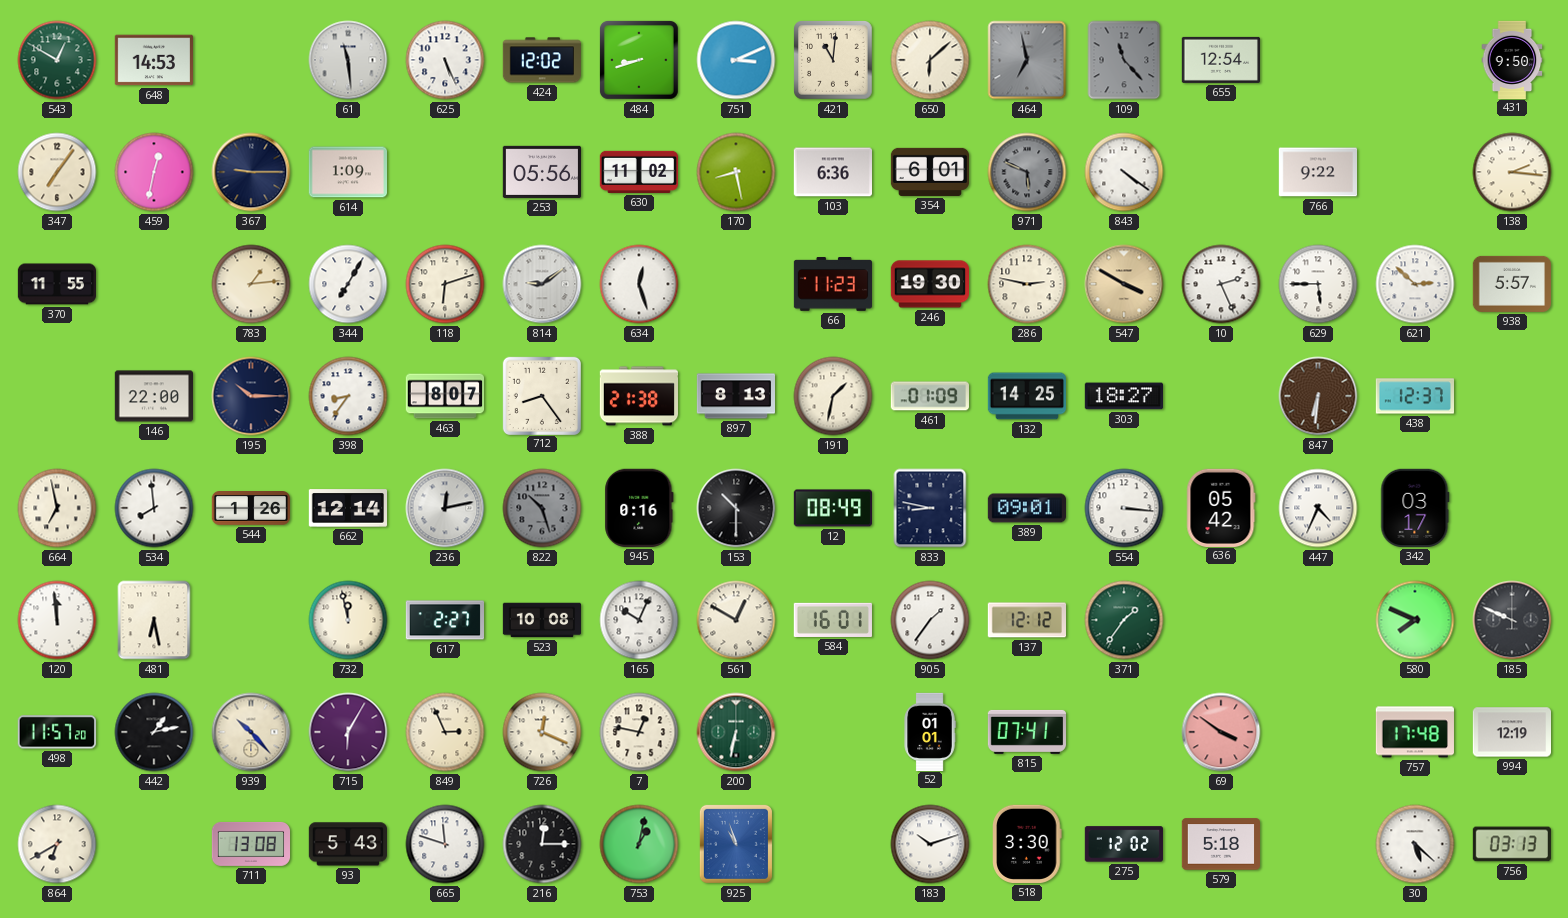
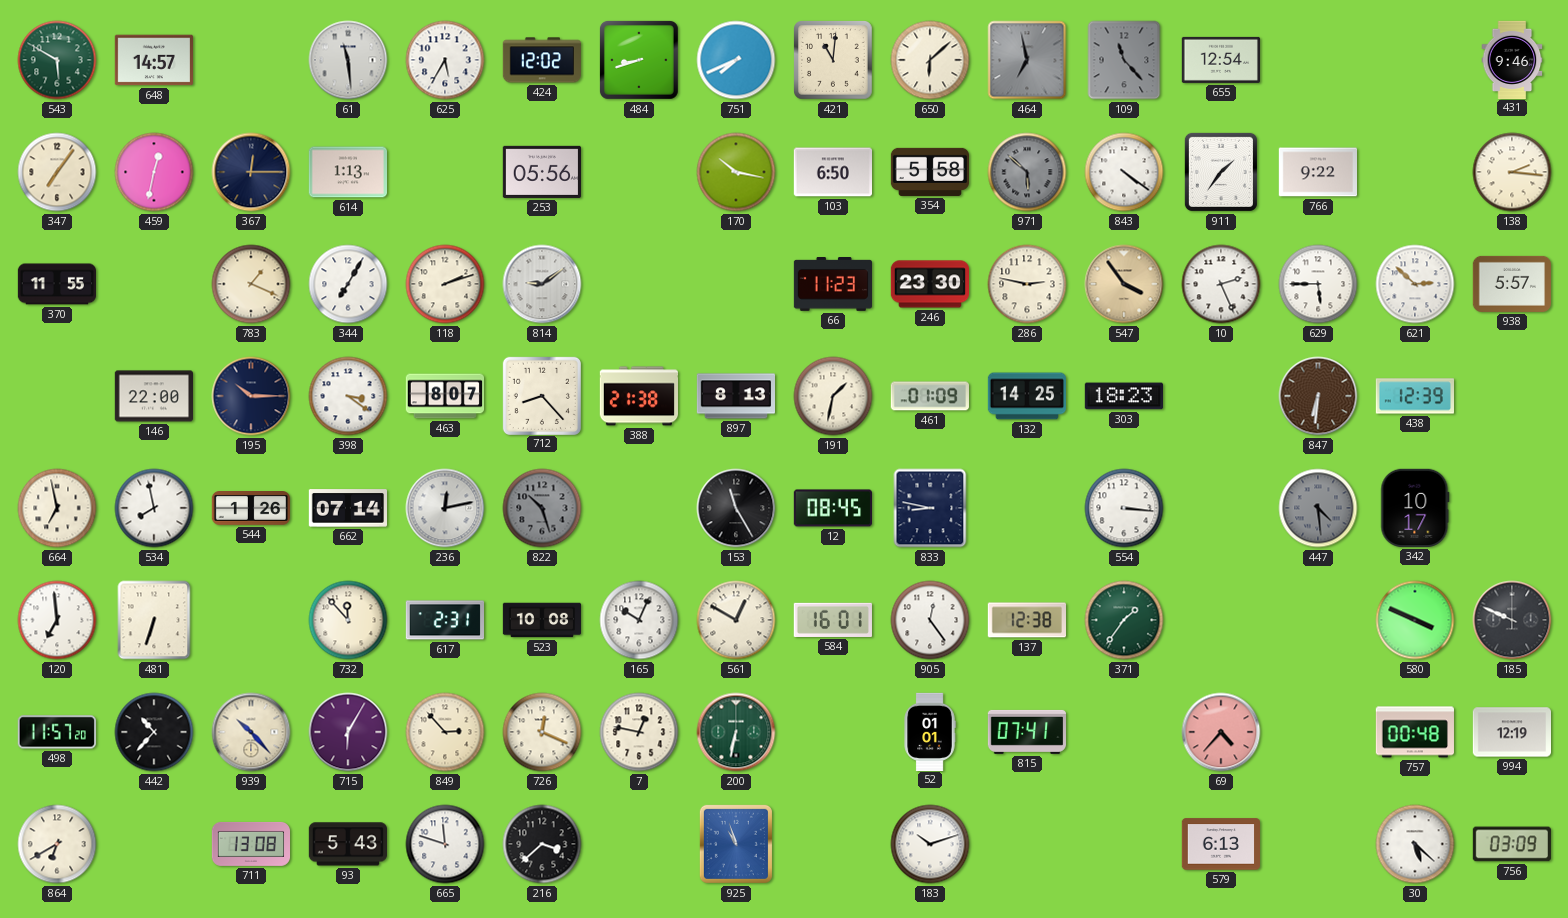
543: 12:50 -> 5:50 (57, 60)
648: 14:53 -> 14:57 (153, 60)
625: 5:26 -> 5:35 (445, 60)
751: 3:11 -> 7:41 (736, 60)
431: 9:50 -> 9:46 (1512, 59)
367: 9:15 -> 12:15 (251, 172)
614: 1:09 -> 1:13 (347, 172)
630: 11:02 -> none (638, 172)
170: 8:28 -> 10:17 (736, 172)
103: 6:36 -> 6:50 (832, 172)
354: 6:01 -> 5:58 (929, 172)
971: 5:49 -> 5:52 (1027, 172)
911: none -> 1:36 (1221, 172)
783: 1:14 -> 1:19 (251, 284)
118: 6:12 -> 2:12 (445, 284)
634: 12:27 -> none (639, 284)
246: 19:30 -> 23:30 (929, 284)
547: 3:50 -> 3:54 (1124, 284)
398: 8:36 -> 3:21 (348, 396)
712: 8:24 -> 8:23 (541, 395)
303: 18:27 -> 18:23 (1123, 396)
438: 12:37 -> 12:39 (1414, 396)
534: 7:59 -> 7:58 (154, 508)
662: 12:14 -> 07:14 (347, 508)
945: 0:16 -> none (639, 508)
153: 10:30 -> 11:25 (736, 508)
12: 08:49 -> 08:45 (832, 508)
389: 09:01 -> none (1026, 508)
636: 05:42 -> none (1221, 507)
447: 4:34 -> 4:29 (1318, 508)
447 dial: white -> grey (1318, 508)
342: 03:17 -> 10:17 (1415, 508)
120: 11:59 -> 6:59 (57, 620)
481: 6:28 -> 6:33 (154, 620)
732: 11:58 -> 11:53 (348, 620)
617: 2:27 -> 2:31 (444, 620)
905: 1:36 -> 12:24 (930, 620)
137: 12:12 -> 12:38 (1026, 620)
580: 7:49 -> 3:49 (1415, 620)
442: 1:13 -> 10:37 (154, 732)
849: 2:56 -> 2:53 (445, 732)
69: 3:51 -> 4:37 (1221, 732)
757: 17:48 -> 00:48 (1415, 732)
216: 12:15 -> 3:38 (542, 844)
753: 1:02 -> none (639, 844)
518: 3:30 -> none (1027, 844)
275: 12:02 -> none (1124, 844)
579: 5:18 -> 6:13 (1220, 844)
756: 03:13 -> 03:09 (1512, 844)
